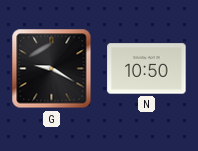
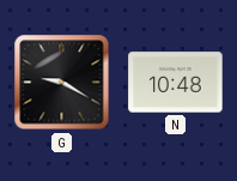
N: 10:50 -> 10:48 (176, 83)
